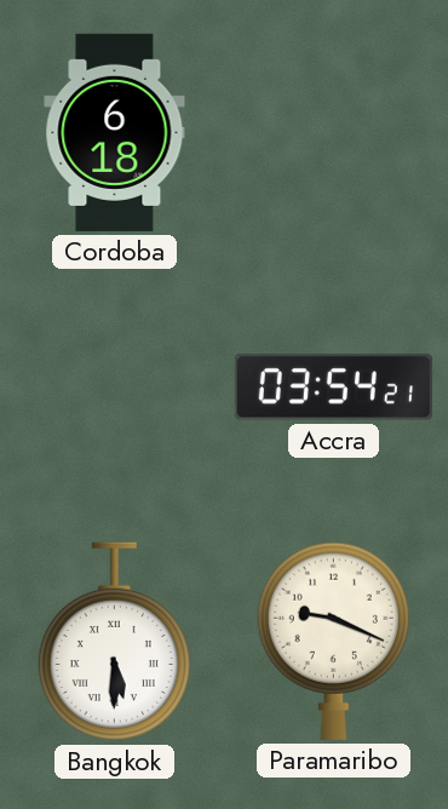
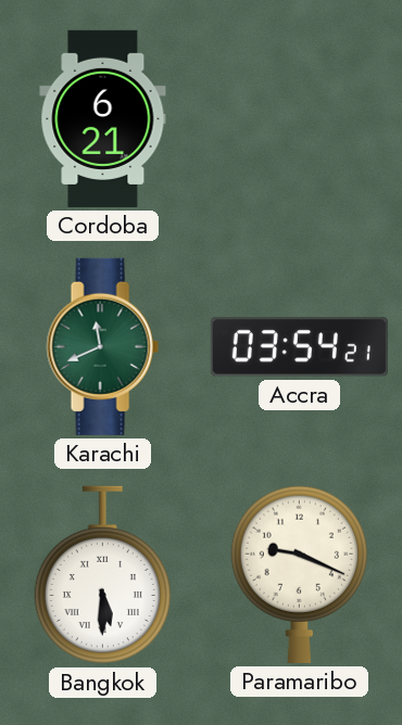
Cordoba: 6:18 -> 6:21 (103, 118)
Karachi: none -> 11:41 (102, 346)
